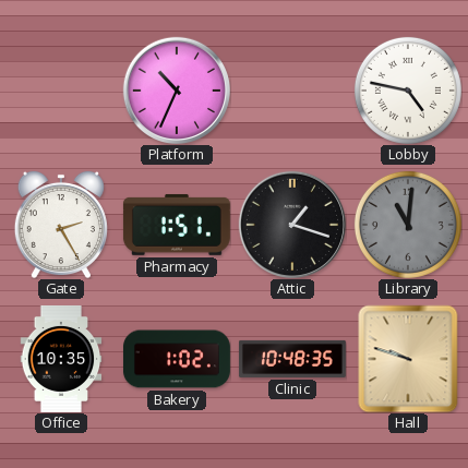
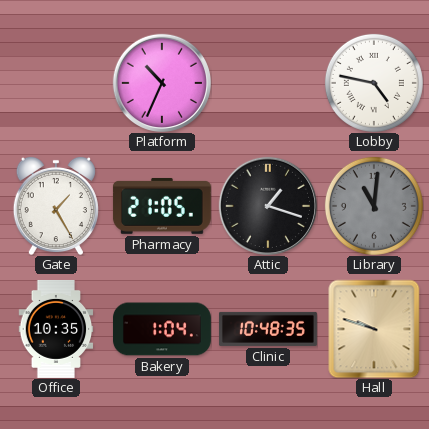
Gate: 2:25 -> 1:25 (56, 206)
Pharmacy: 1:51 -> 21:05 (162, 206)
Bakery: 1:02 -> 1:04 (162, 329)
